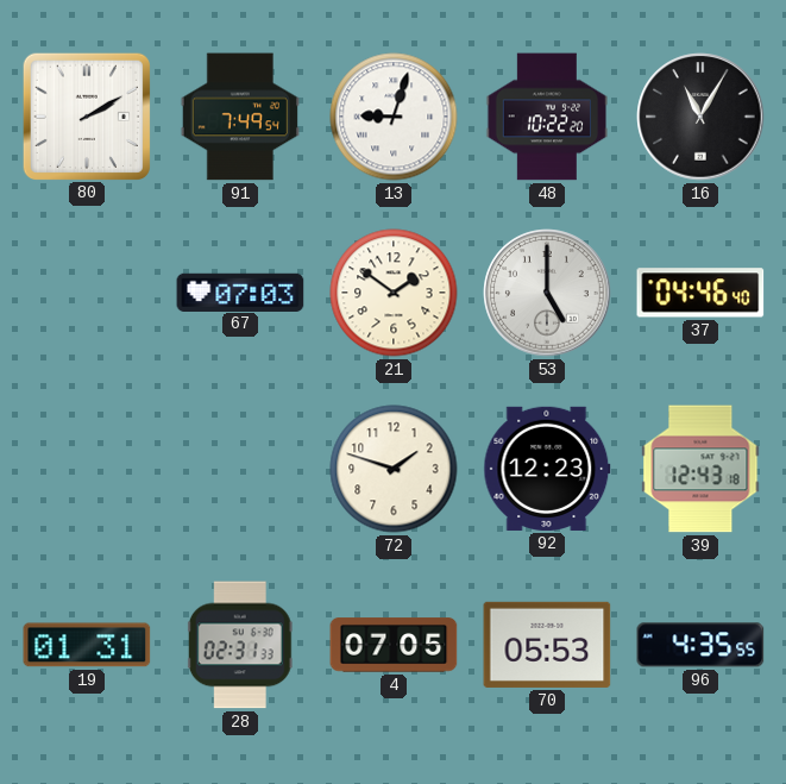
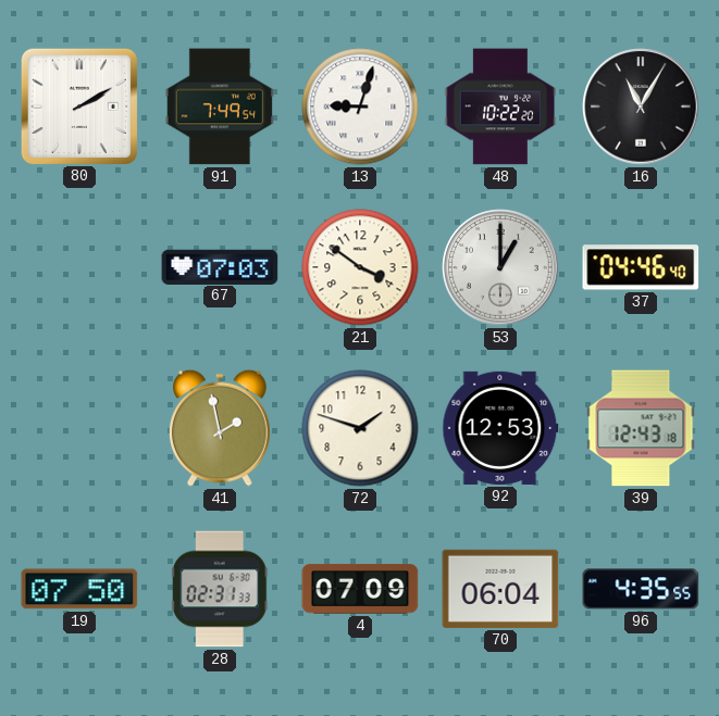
21: 1:51 -> 3:51 (360, 267)
53: 5:00 -> 1:00 (500, 267)
41: none -> 1:58 (221, 428)
92: 12:23 -> 12:53 (500, 428)
19: 01:31 -> 07:50 (79, 589)
4: 07:05 -> 07:09 (360, 589)
70: 05:53 -> 06:04 (500, 589)
